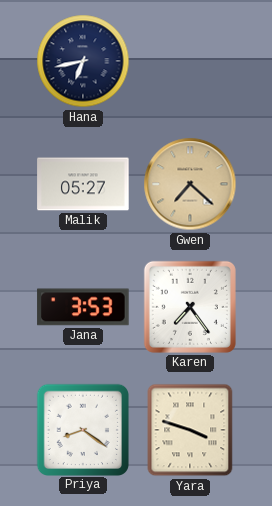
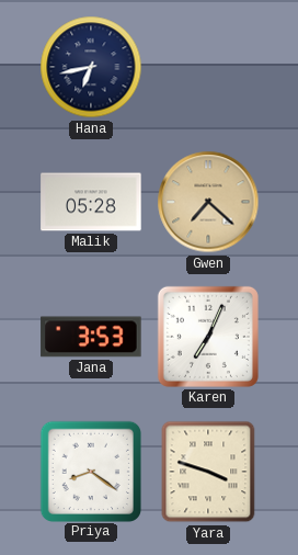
Malik: 05:27 -> 05:28 (91, 202)
Karen: 7:24 -> 7:04 (208, 337)
